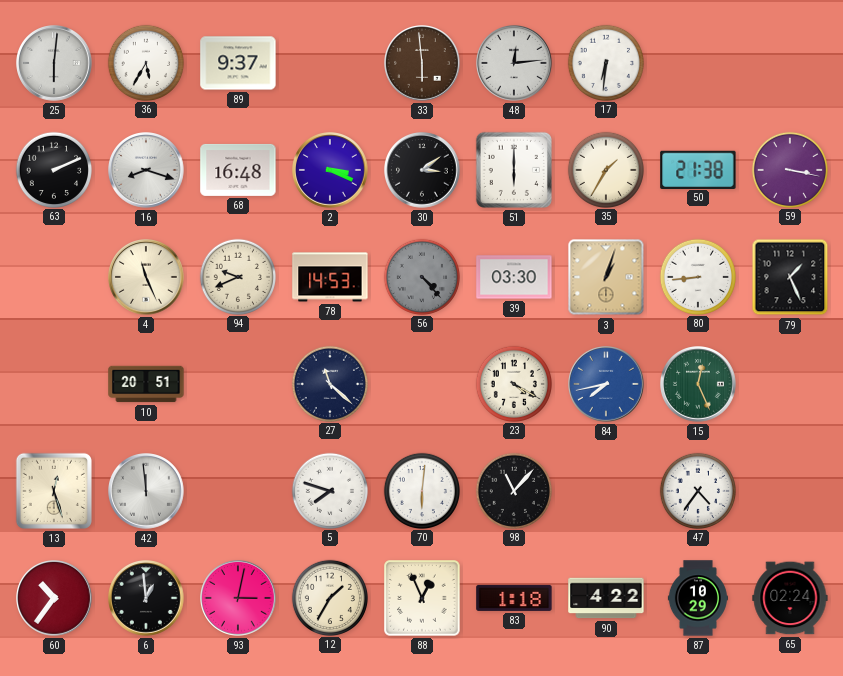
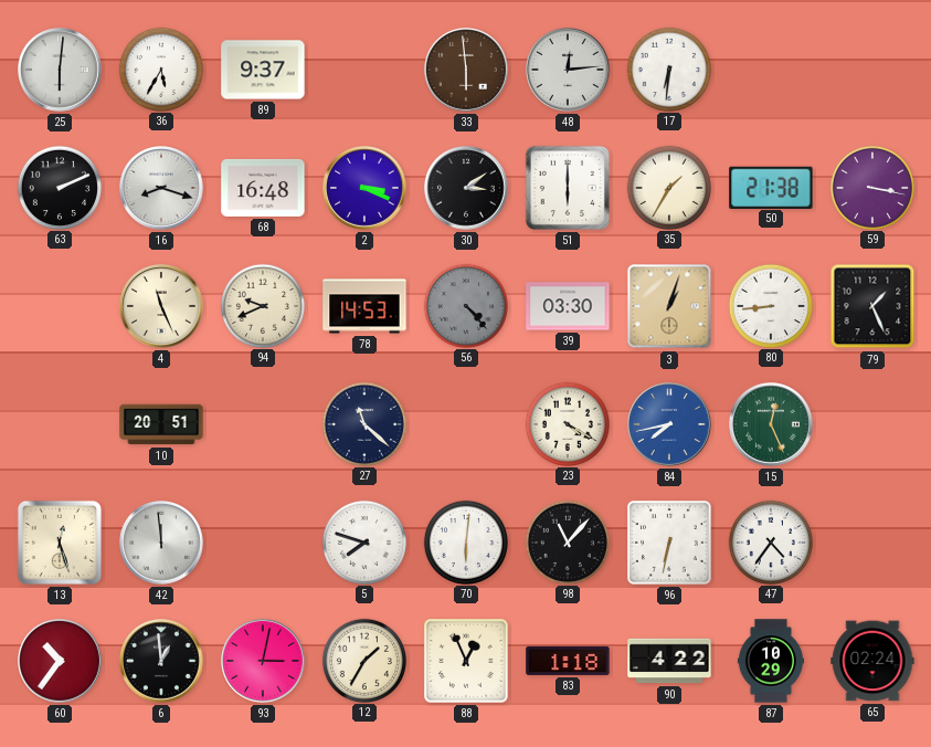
96: none -> 6:32 (669, 543)
